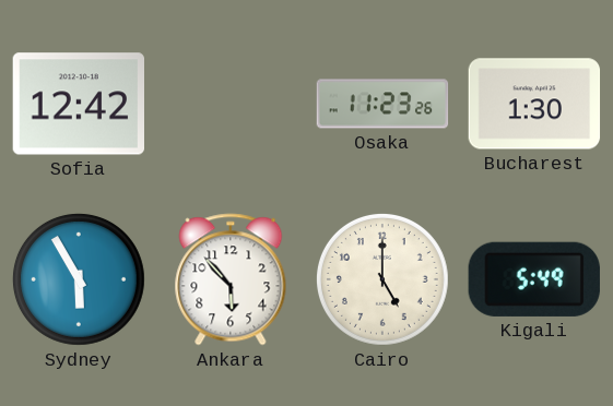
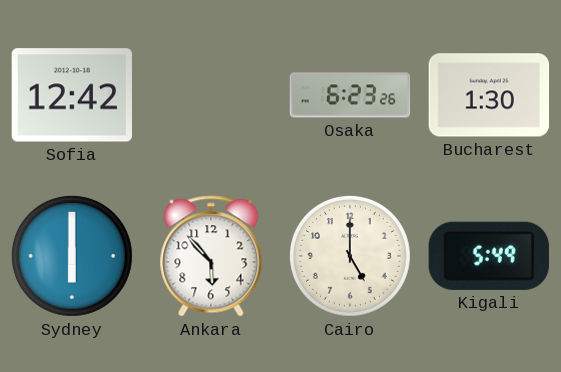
Osaka: 11:23 -> 6:23 (350, 95)
Sydney: 5:55 -> 6:00 (72, 256)
